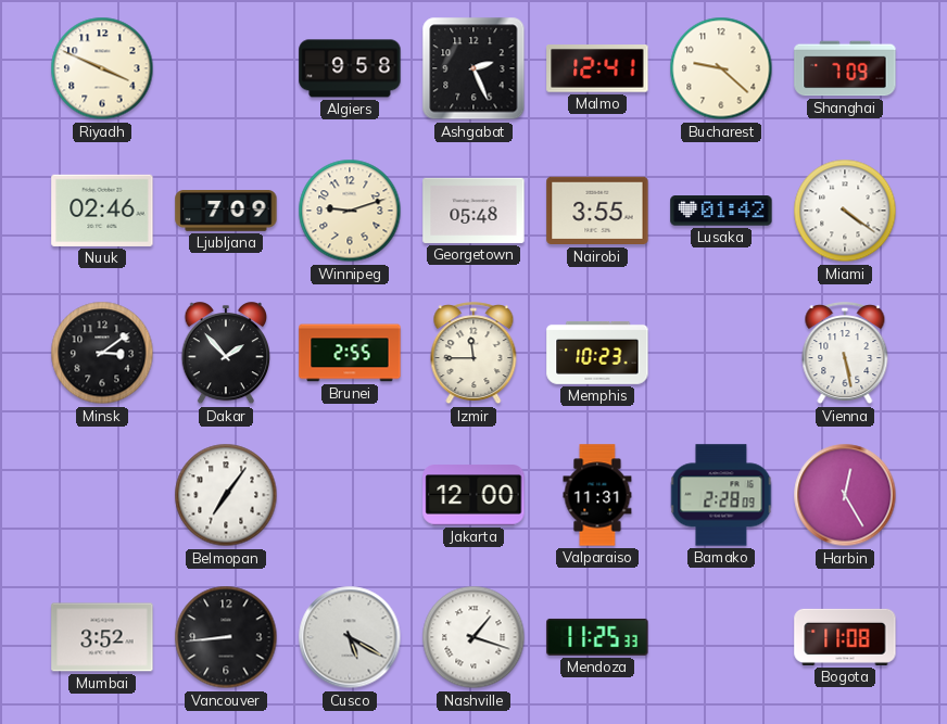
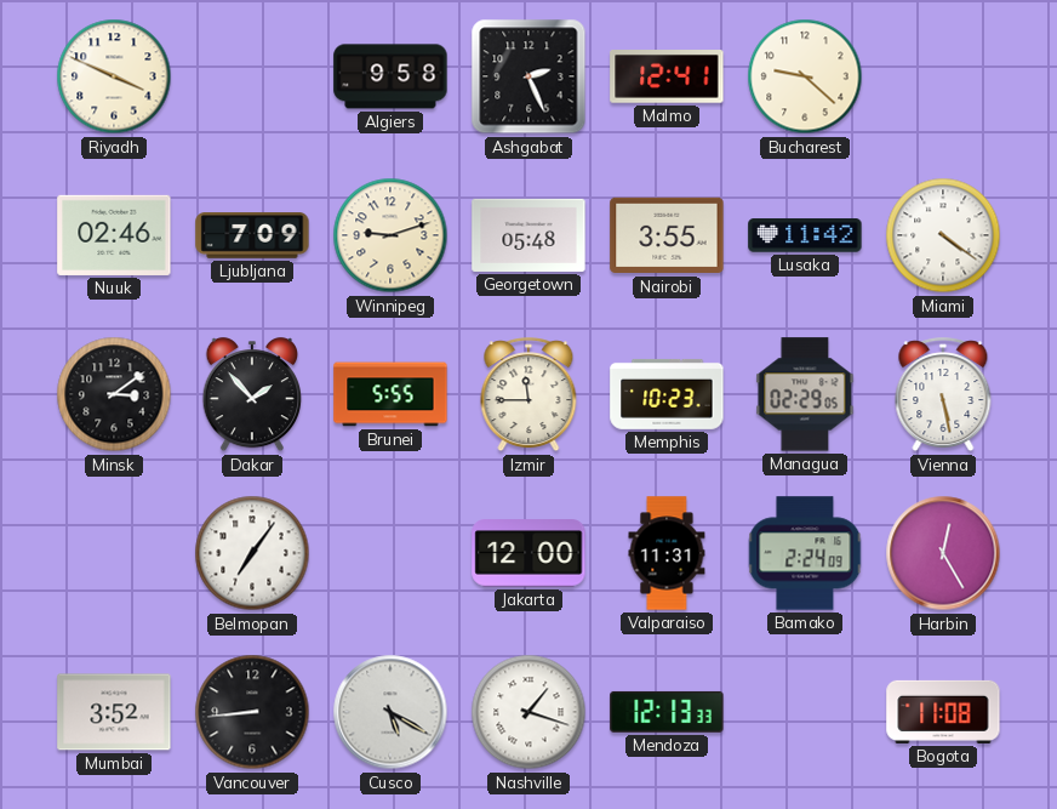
Shanghai: 7:09 -> none (845, 68)
Lusaka: 01:42 -> 11:42 (805, 235)
Brunei: 2:55 -> 5:55 (390, 394)
Managua: none -> 02:29 (805, 394)
Bamako: 2:28 -> 2:24 (805, 553)
Mendoza: 11:25 -> 12:13 (667, 712)
